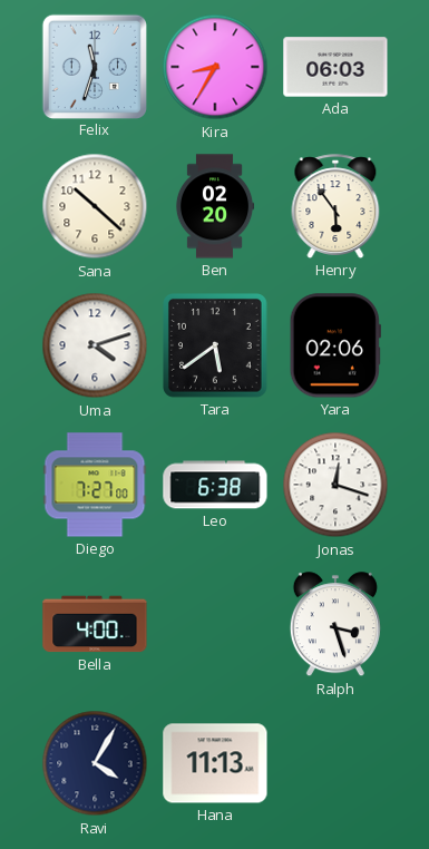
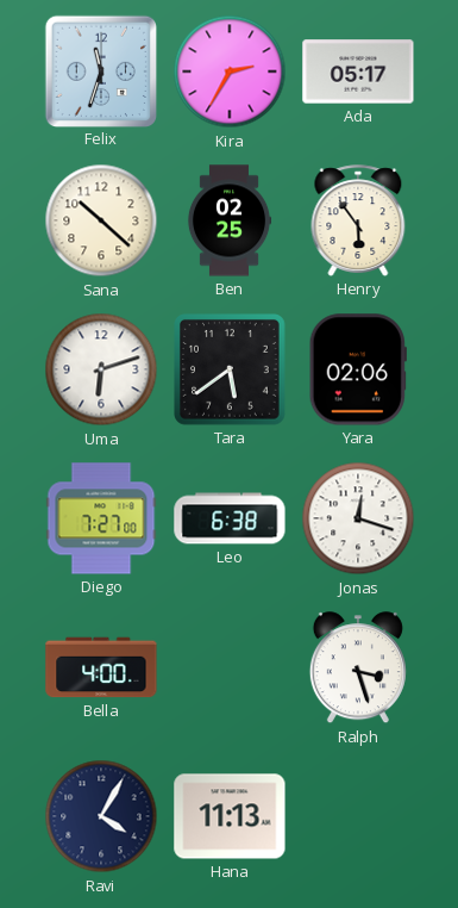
Kira: 8:35 -> 2:35 (230, 71)
Ada: 06:03 -> 05:17 (358, 71)
Ben: 02:20 -> 02:25 (230, 220)
Uma: 4:12 -> 6:12 (101, 369)
